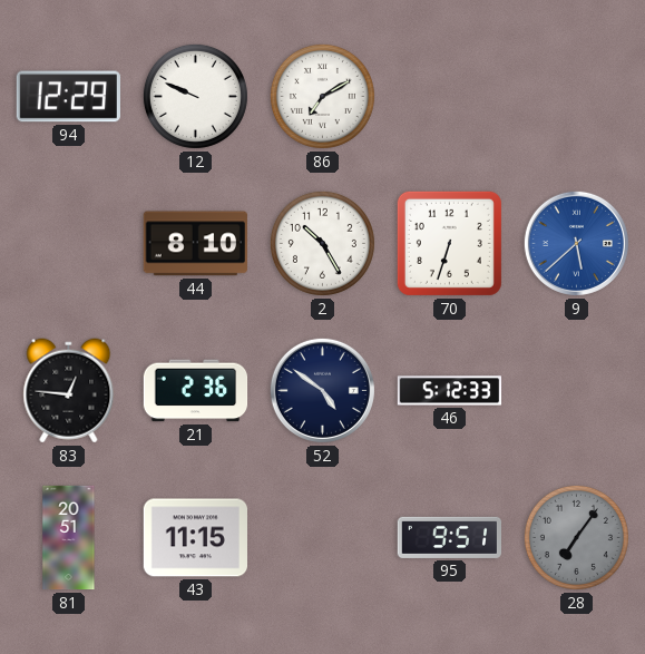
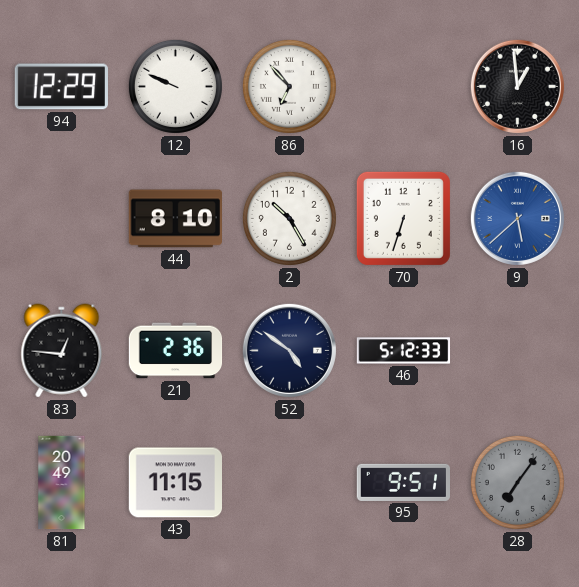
86: 7:10 -> 6:53 (289, 86)
16: none -> 12:59 (517, 86)
81: 20:51 -> 20:49 (62, 483)
